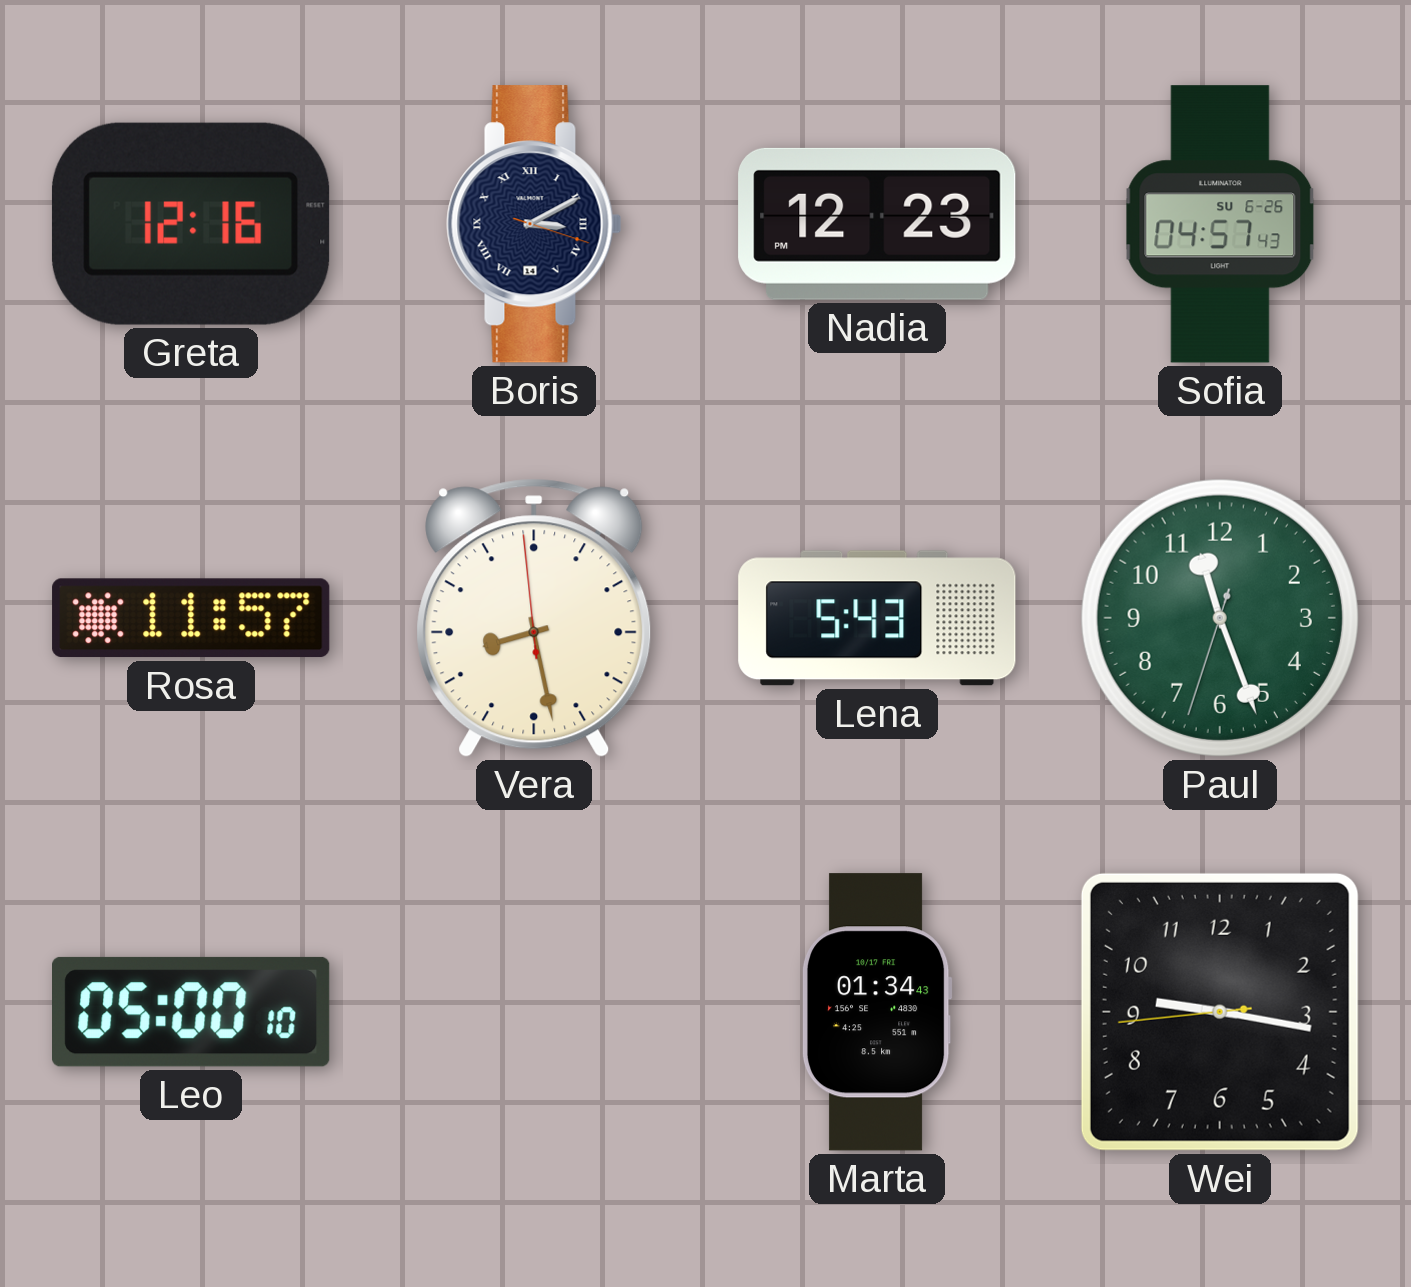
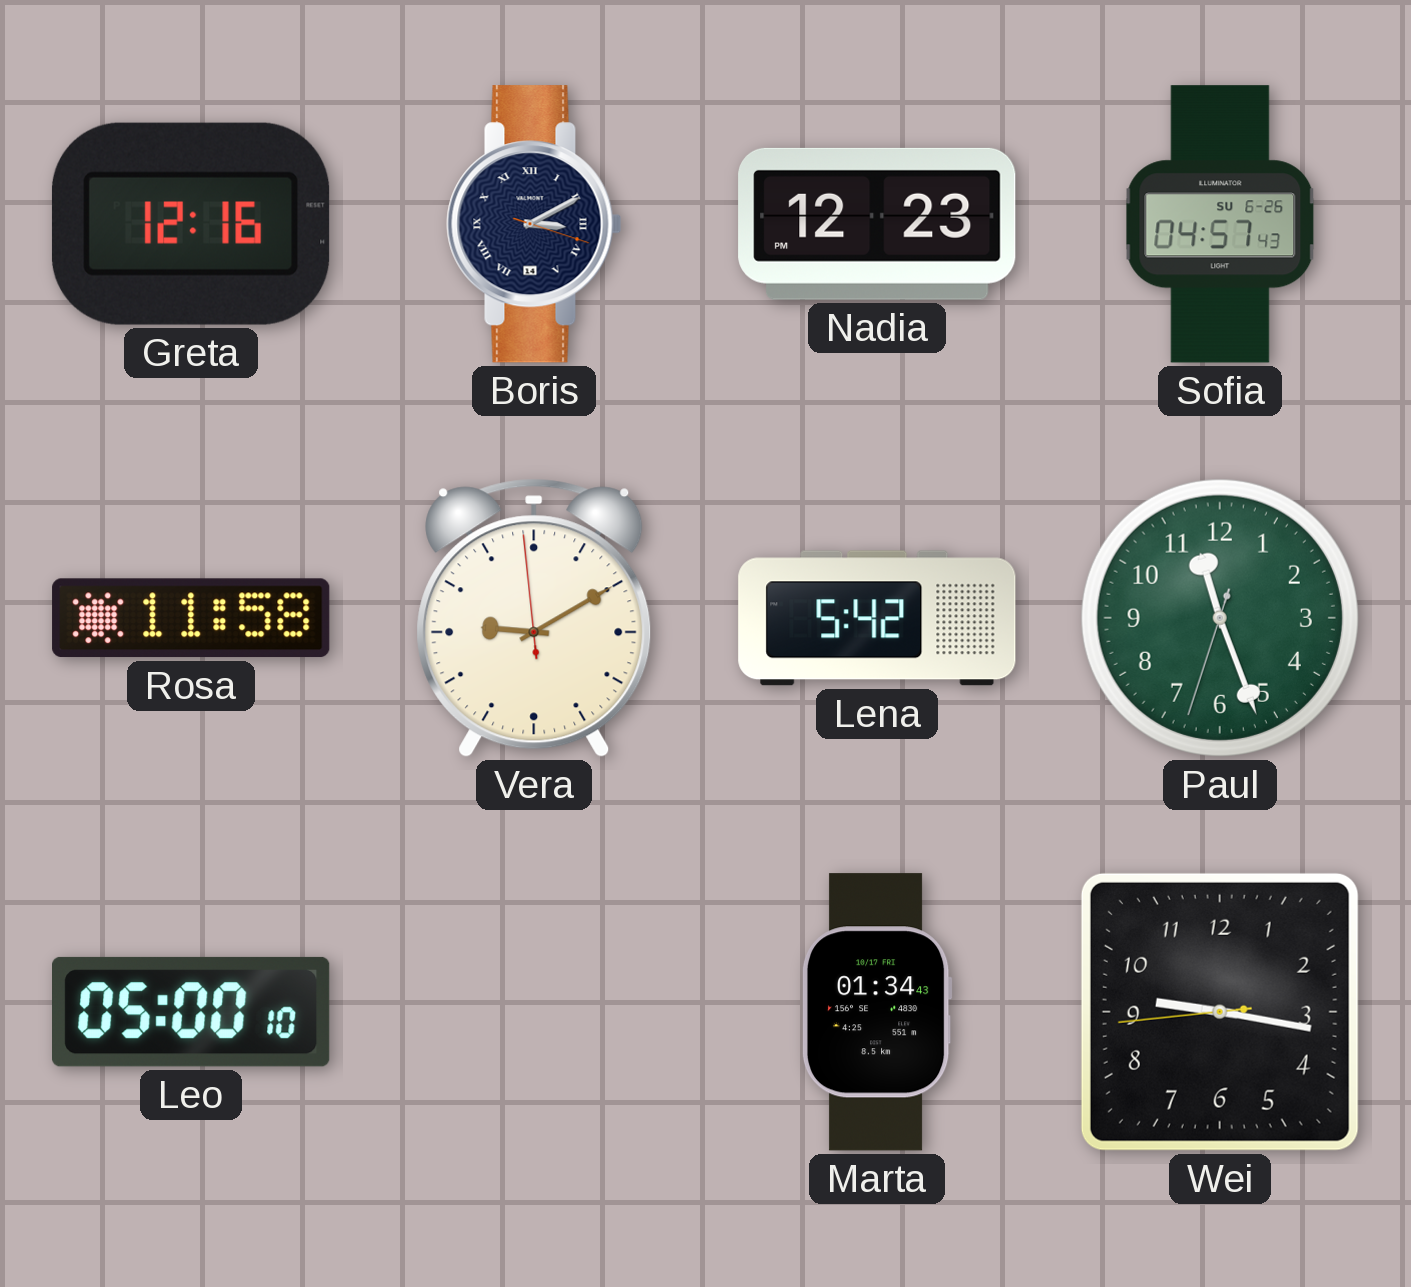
Rosa: 11:57 -> 11:58 (191, 618)
Vera: 8:27 -> 9:09 (534, 618)
Lena: 5:43 -> 5:42 (877, 618)
